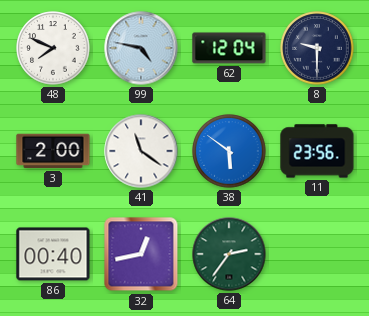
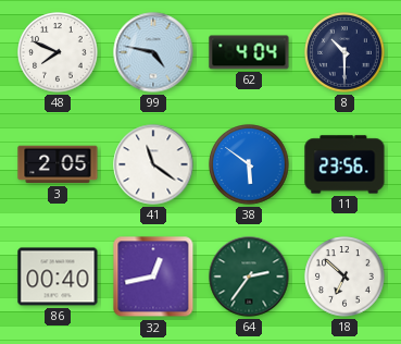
62: 12:04 -> 4:04 (249, 52)
8: 9:30 -> 10:30 (344, 52)
3: 2:00 -> 2:05 (58, 164)
18: none -> 6:52 (344, 277)
